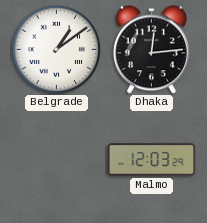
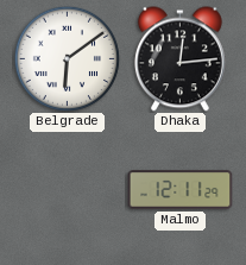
Belgrade: 1:09 -> 6:09 (67, 58)
Malmo: 12:03 -> 12:11 (181, 190)
